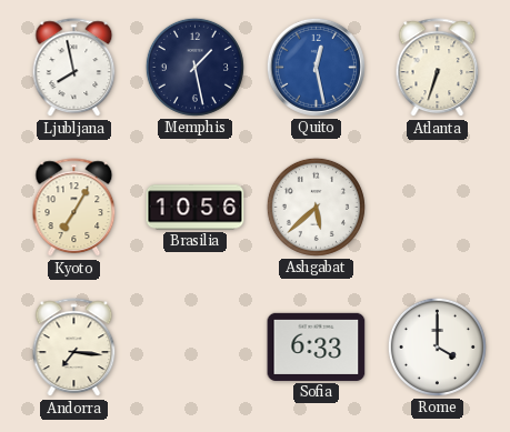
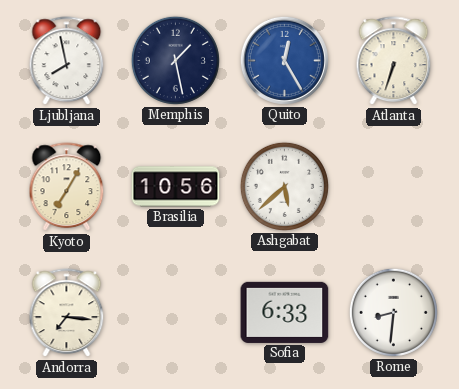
Quito: 12:28 -> 12:25 (284, 60)
Rome: 4:00 -> 8:31 (393, 312)
